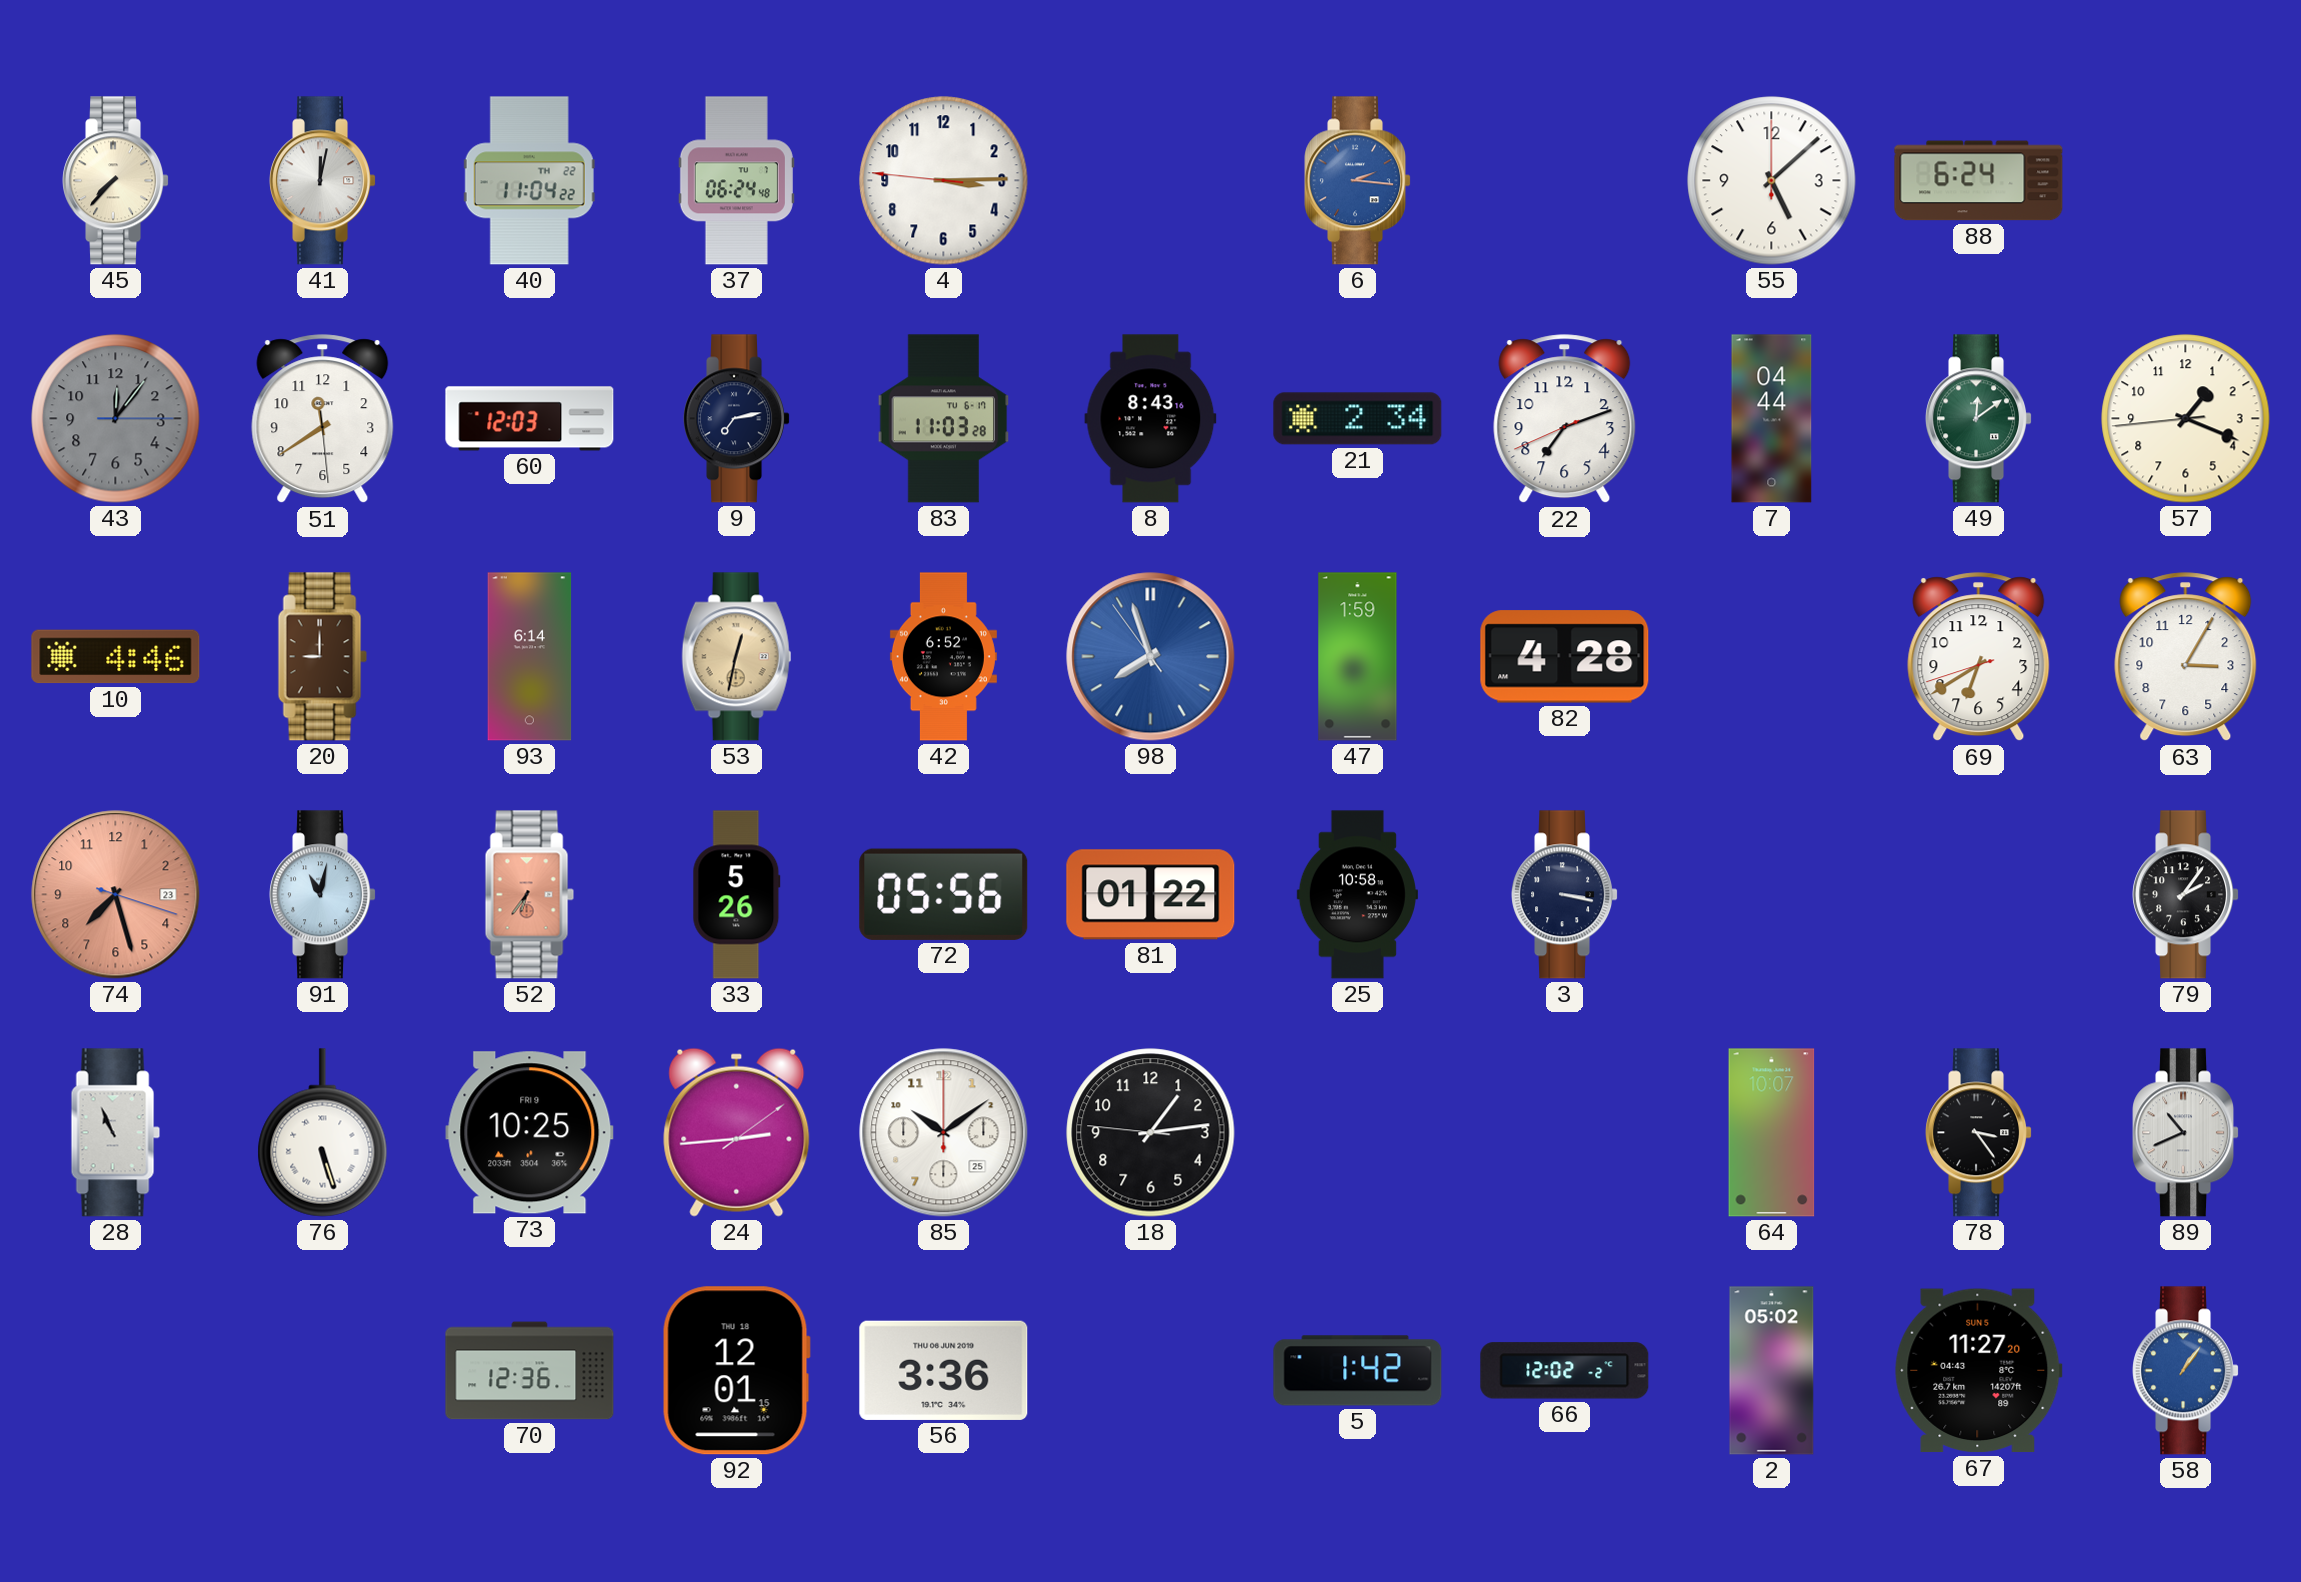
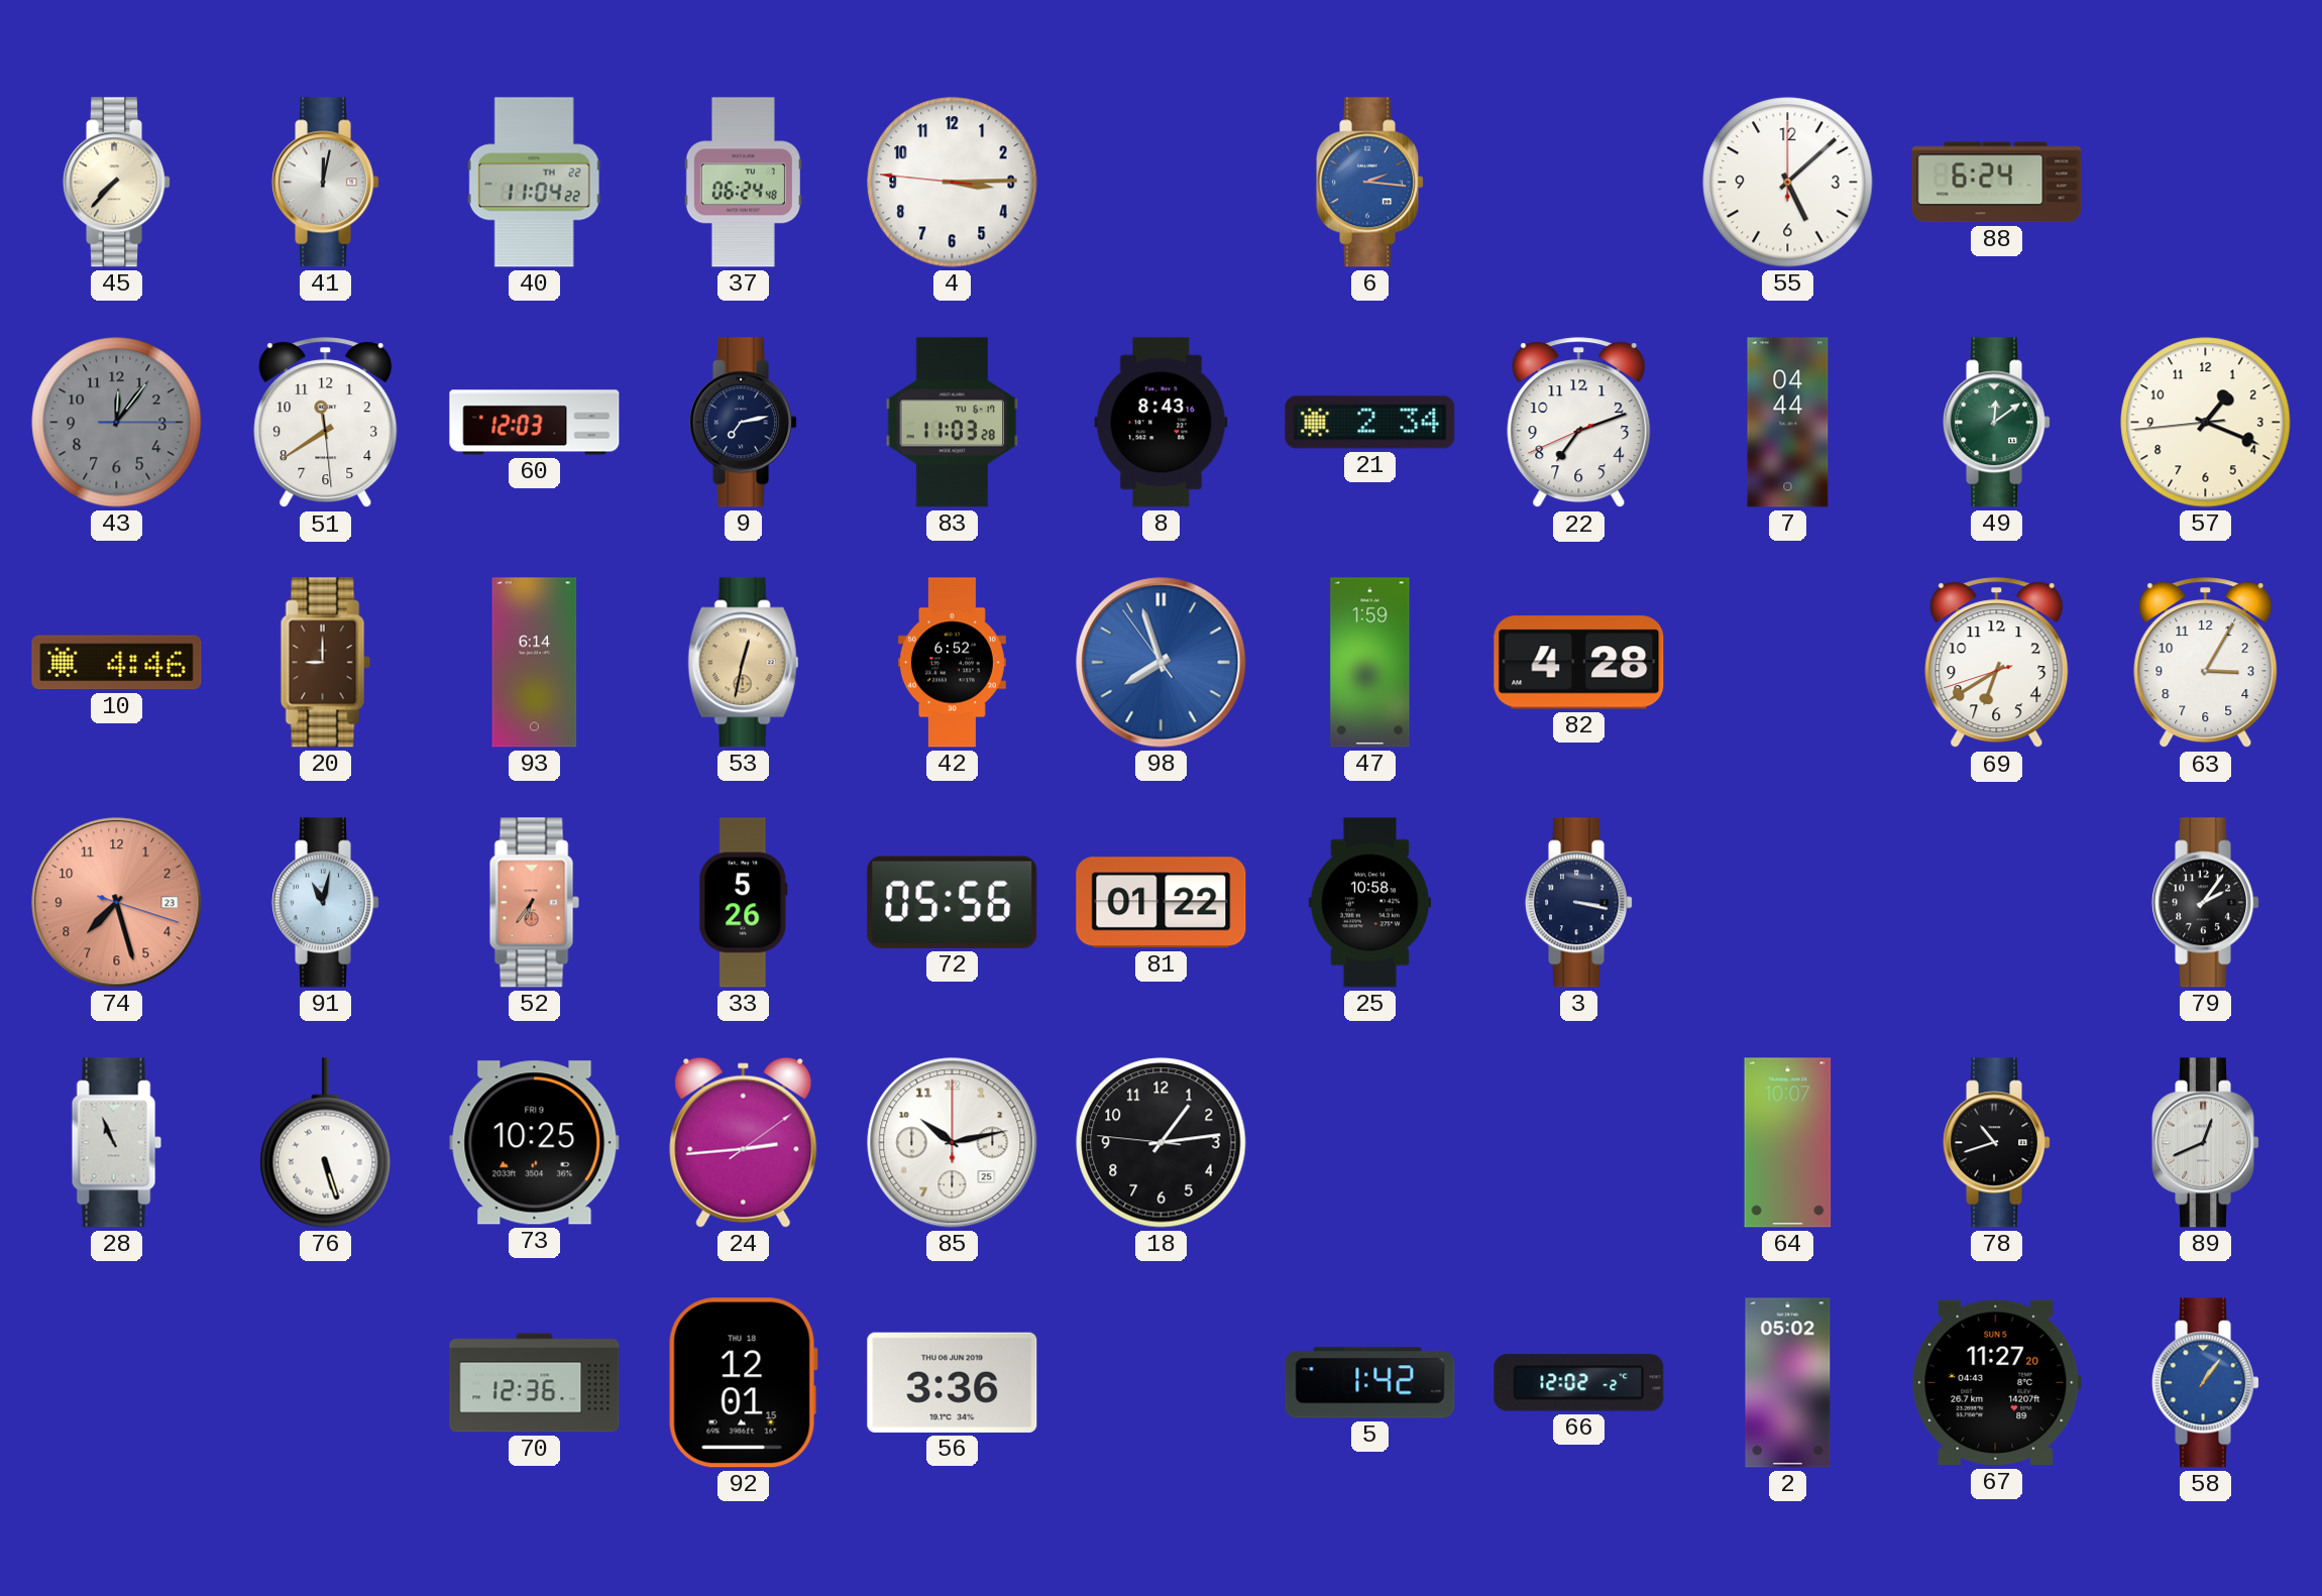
85: 10:09 -> 10:13 (953, 1143)
78: 3:24 -> 10:42 (1997, 1143)
89: 10:41 -> 12:41 (2206, 1143)
